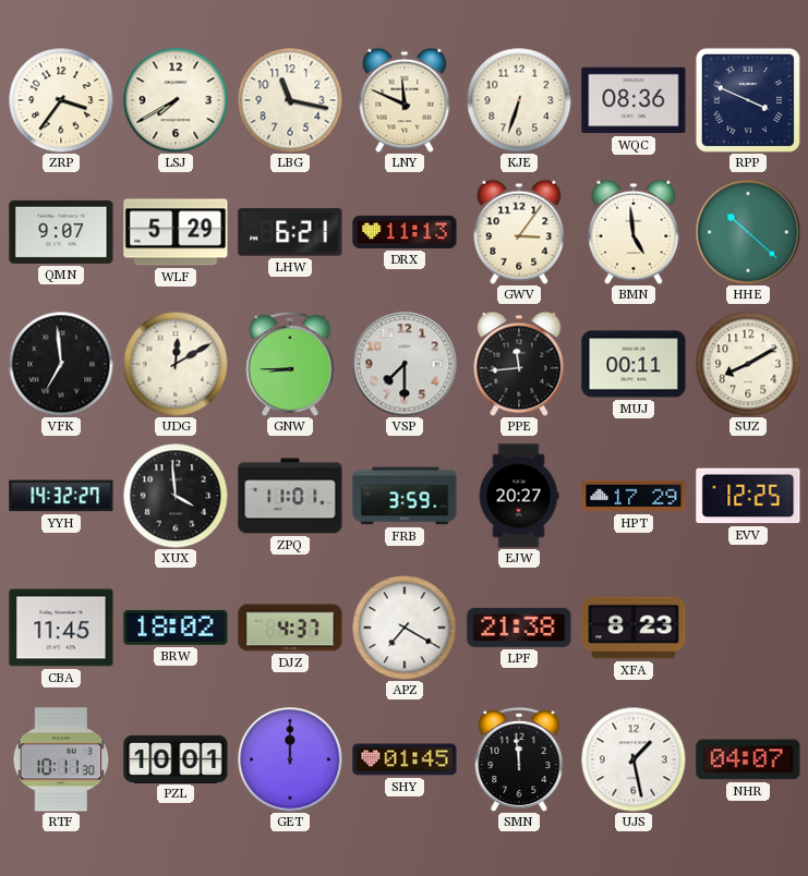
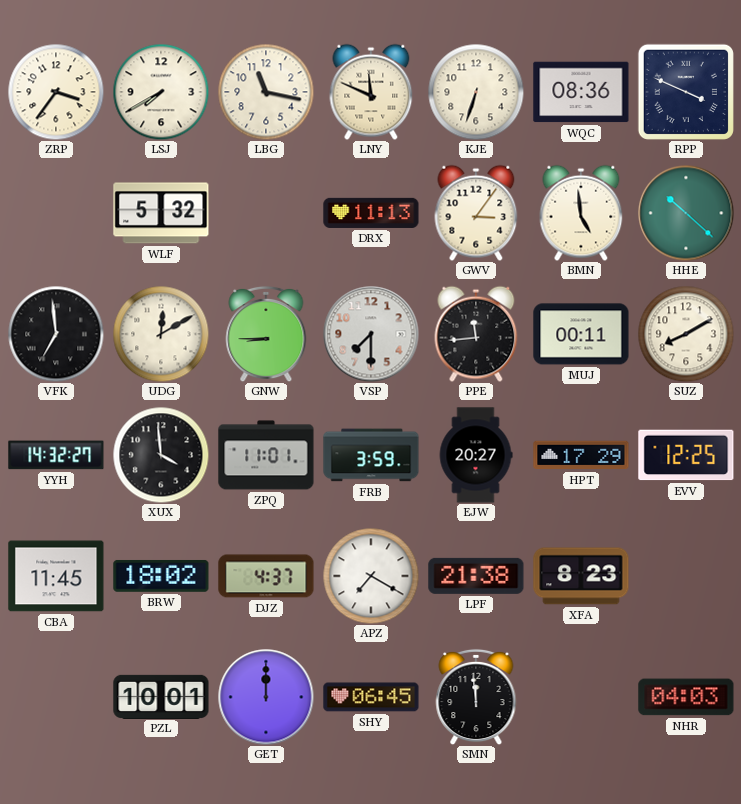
QMN: 9:07 -> none (61, 232)
WLF: 5:29 -> 5:32 (161, 213)
LHW: 6:21 -> none (290, 232)
RTF: 10:11 -> none (61, 759)
SHY: 01:45 -> 06:45 (371, 697)
UJS: 1:28 -> none (634, 759)
NHR: 04:07 -> 04:03 (686, 697)
